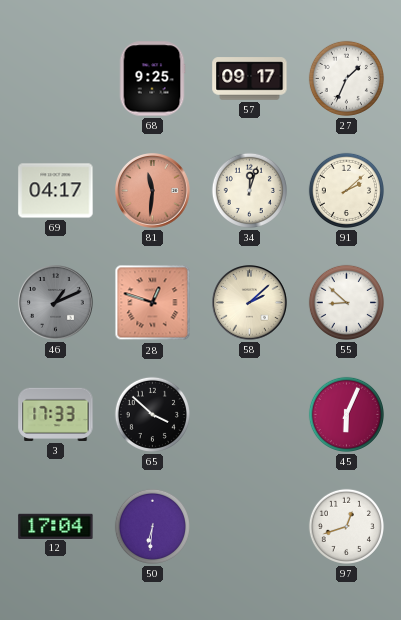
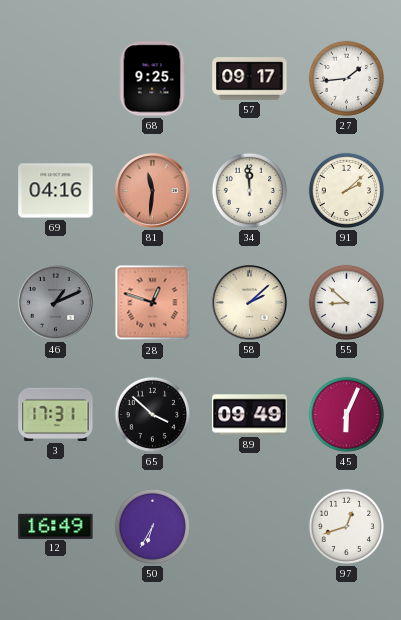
27: 1:34 -> 1:44 (346, 78)
69: 04:17 -> 04:16 (56, 191)
34: 12:03 -> 11:59 (249, 190)
3: 17:33 -> 17:31 (56, 414)
89: none -> 09:49 (250, 415)
12: 17:04 -> 16:49 (56, 526)
50: 6:31 -> 6:35 (152, 526)
